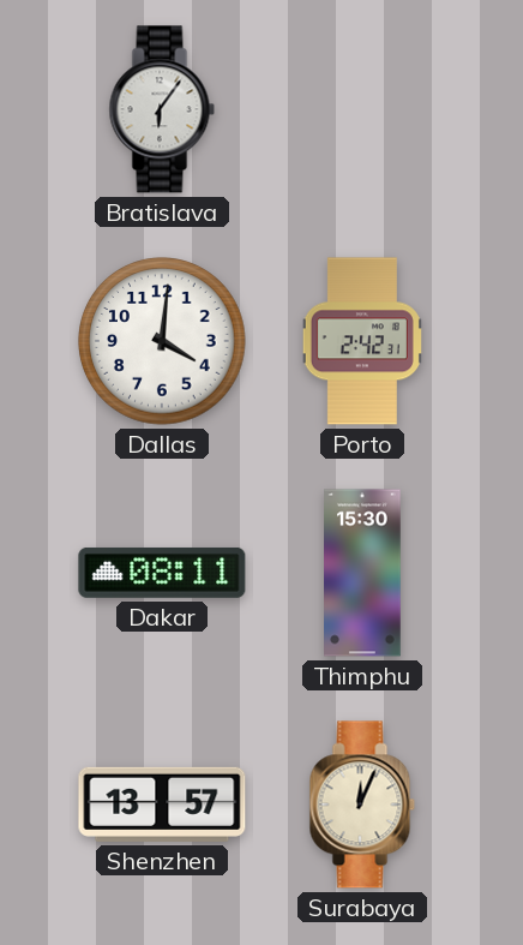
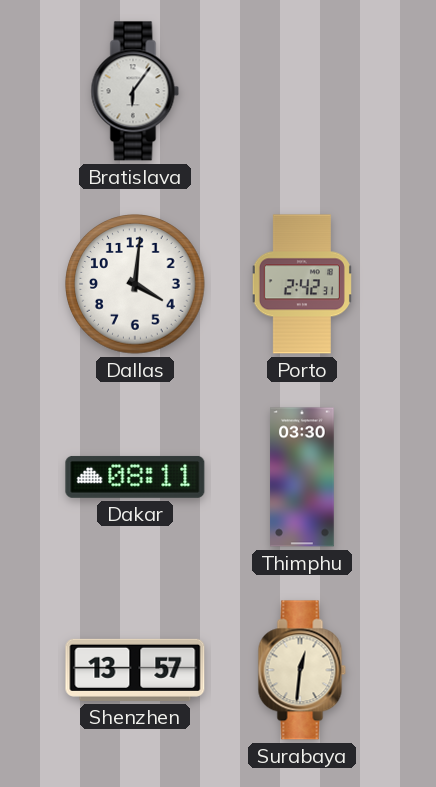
Thimphu: 15:30 -> 03:30 (302, 477)
Surabaya: 12:04 -> 12:31 (302, 670)
